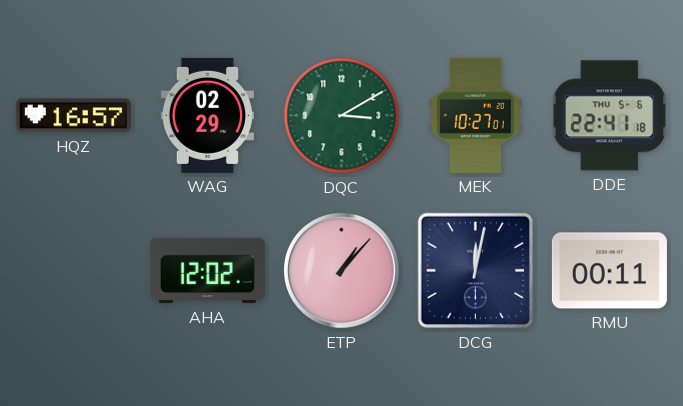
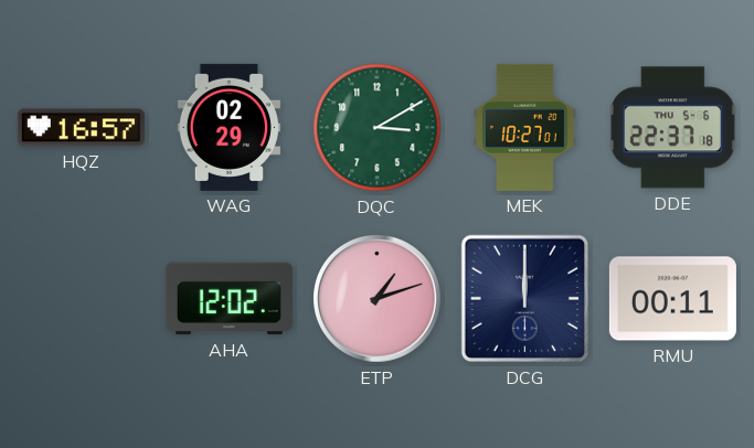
DDE: 22:41 -> 22:37 (672, 128)
ETP: 1:07 -> 1:12 (378, 299)
DCG: 12:02 -> 12:00 (525, 299)
